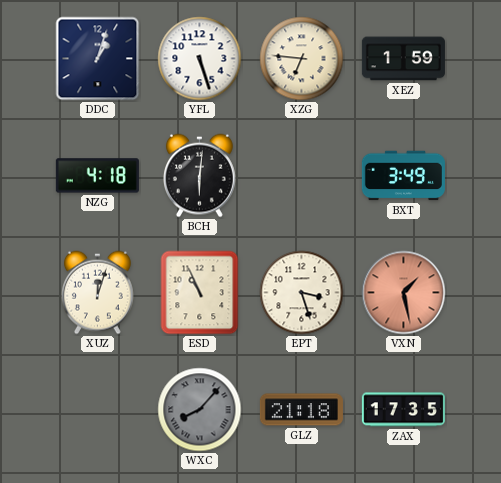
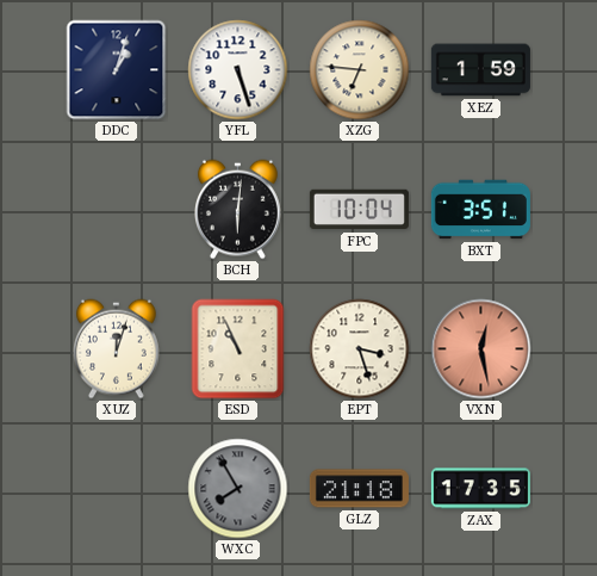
NZG: 4:18 -> none (97, 176)
FPC: none -> 10:04 (359, 210)
BXT: 3:49 -> 3:51 (480, 210)
VXN: 1:28 -> 12:28 (481, 349)
WXC: 8:07 -> 7:55 (238, 489)
